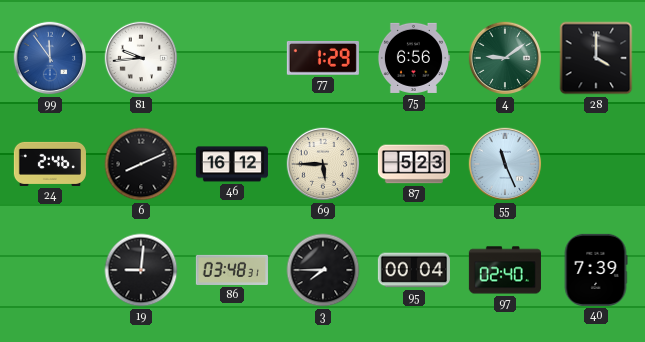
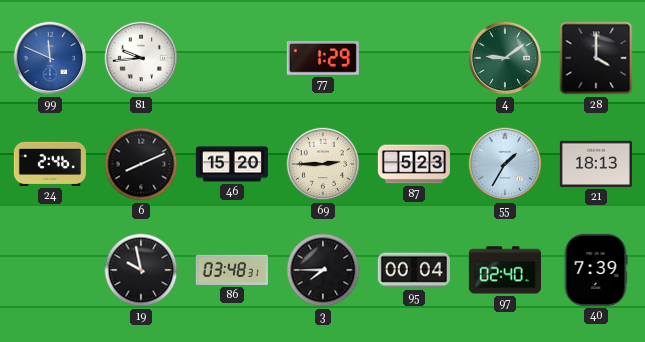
99: 11:54 -> 11:49 (50, 58)
75: 6:56 -> none (413, 58)
46: 16:12 -> 15:20 (232, 164)
69: 5:45 -> 2:45 (323, 164)
55: 11:26 -> 1:35 (505, 164)
21: none -> 18:13 (596, 164)
19: 9:01 -> 9:58 (141, 270)
